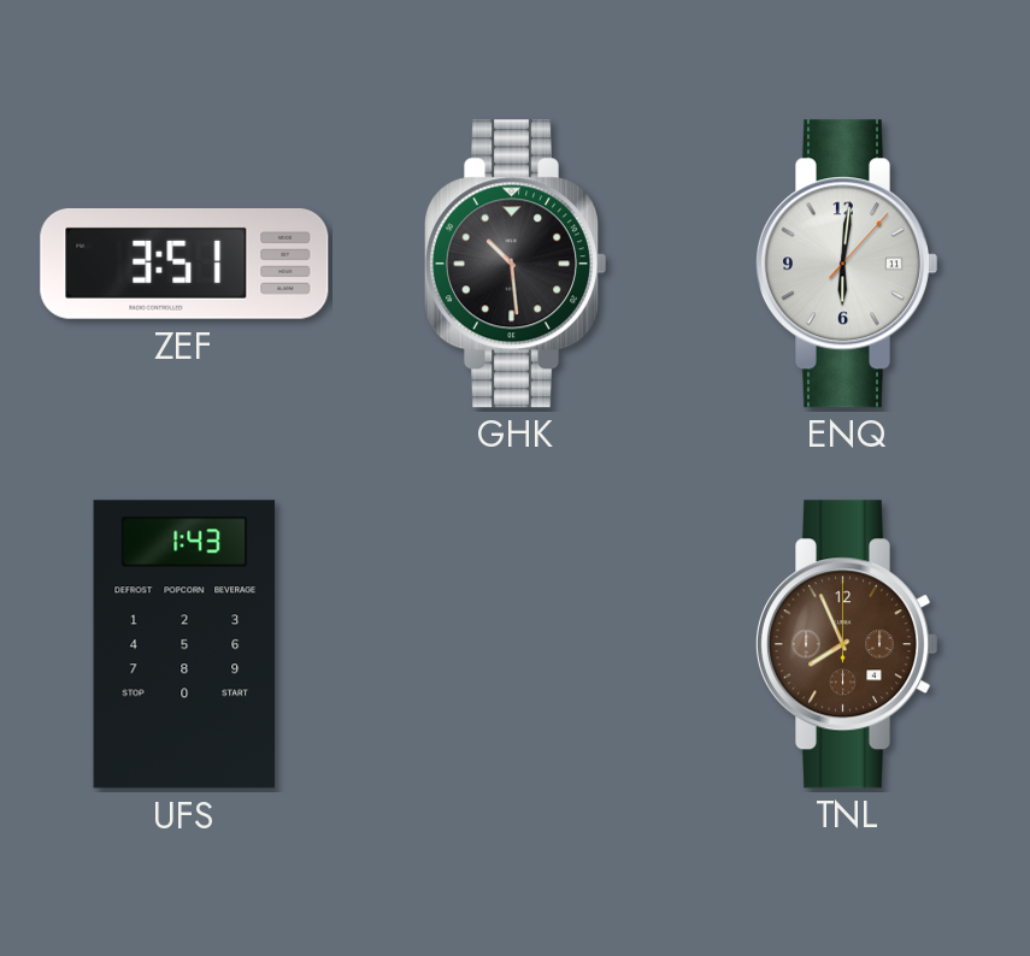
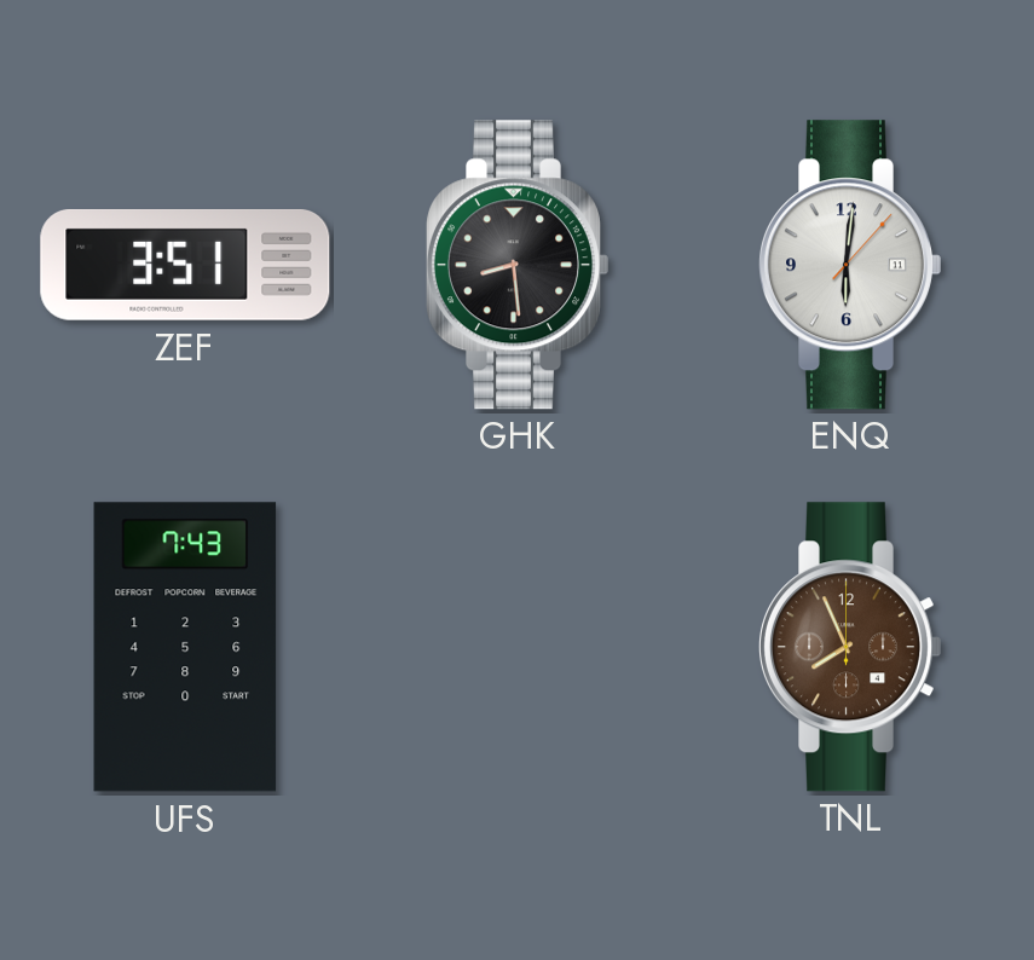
GHK: 10:29 -> 8:29 (516, 265)
UFS: 1:43 -> 7:43 (185, 647)
